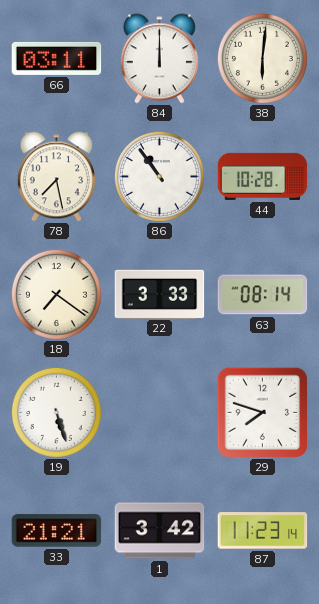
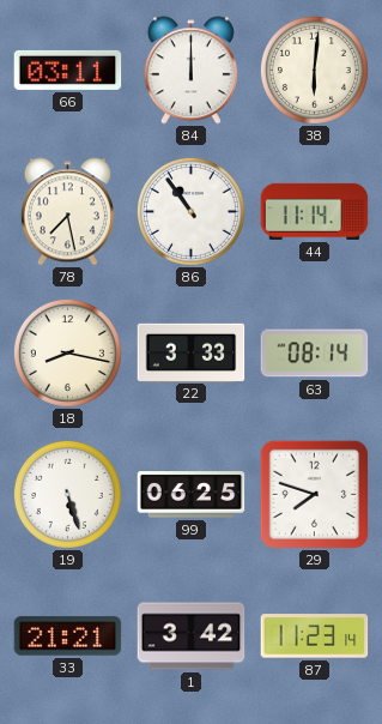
44: 10:28 -> 11:14 (315, 211)
18: 7:21 -> 8:17 (67, 352)
99: none -> 06:25 (192, 495)
